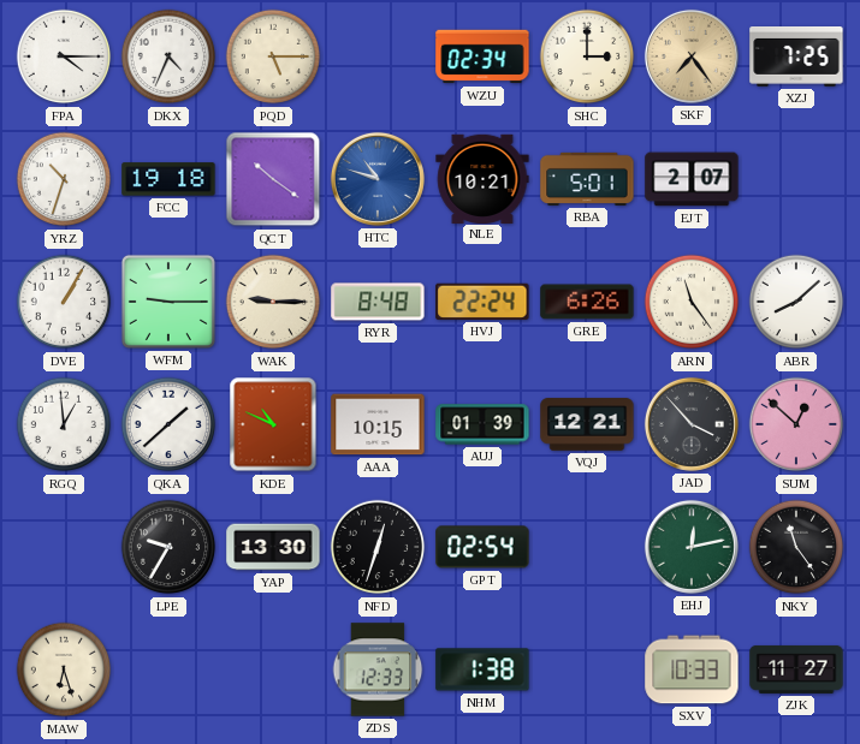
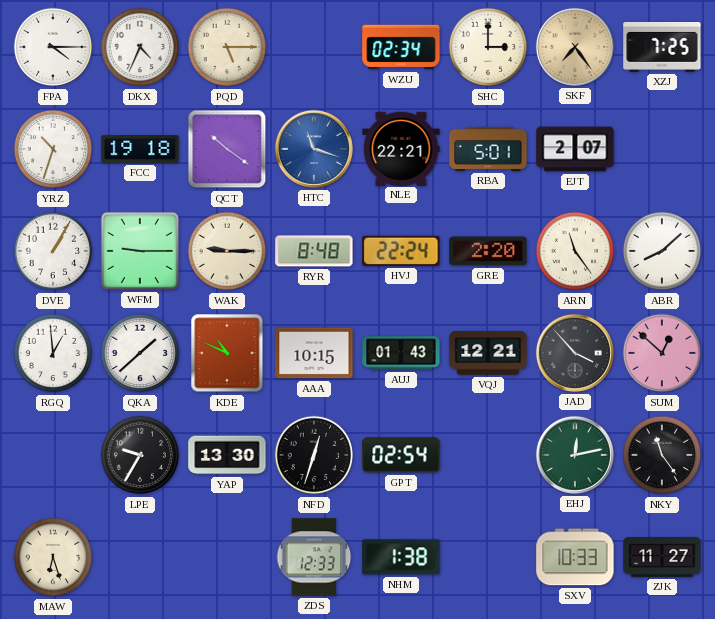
HTC: 10:48 -> 11:18 (314, 149)
NLE: 10:21 -> 22:21 (401, 148)
GRE: 6:26 -> 2:20 (488, 251)
AUJ: 01:39 -> 01:43 (401, 353)
